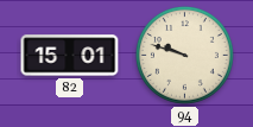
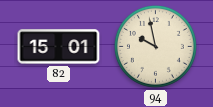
94: 9:48 -> 9:58 (155, 46)
